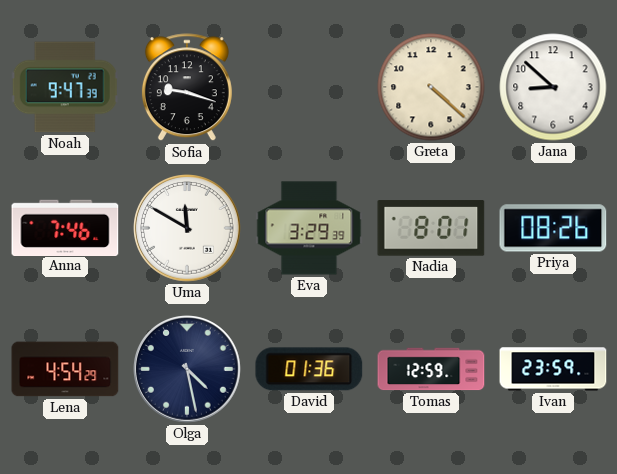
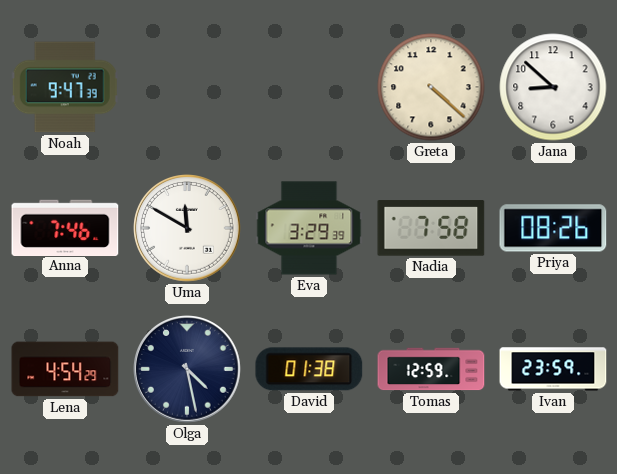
Sofia: 9:18 -> none (187, 88)
Nadia: 8:01 -> 7:58 (431, 228)
David: 01:36 -> 01:38 (309, 369)
